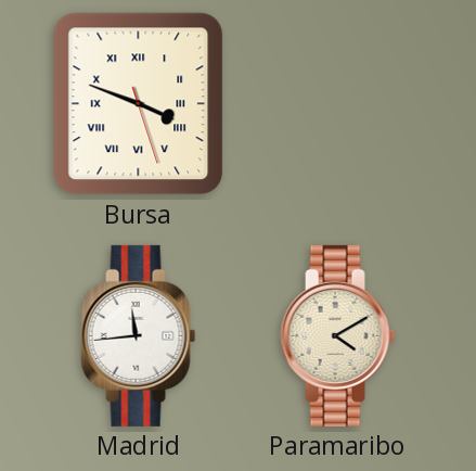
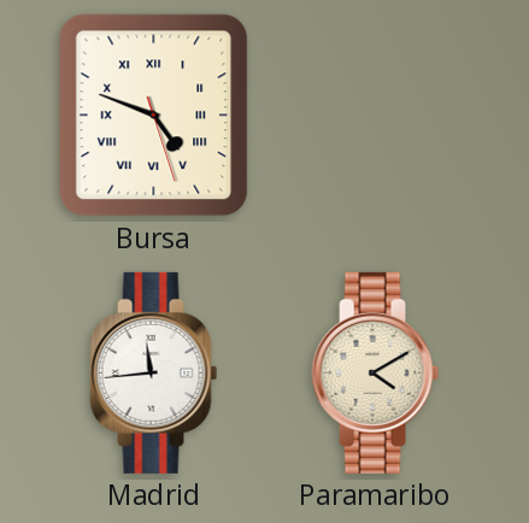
Bursa: 3:48 -> 4:48 (154, 116)
